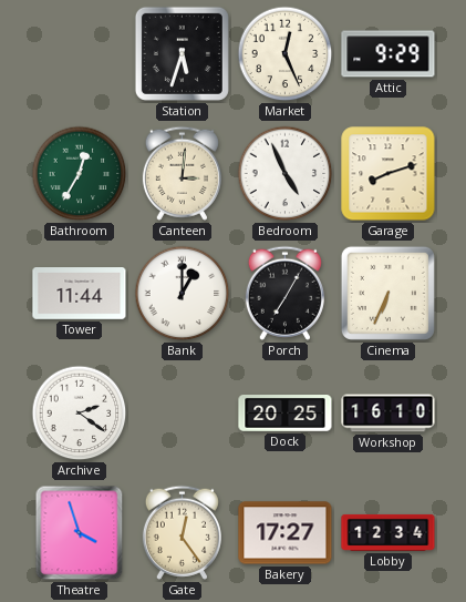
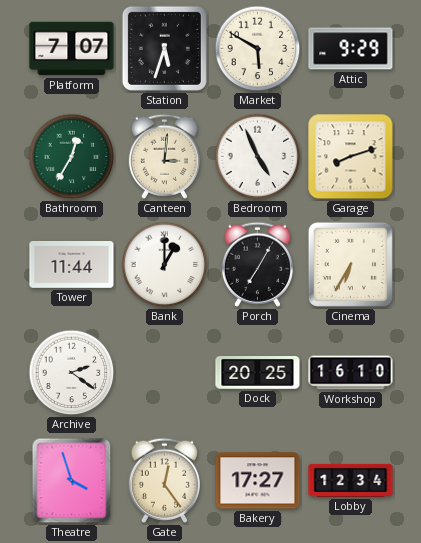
Platform: none -> 7:07 (72, 49)
Market: 12:26 -> 5:50 (258, 49)
Cinema: 6:34 -> 6:35 (350, 264)
